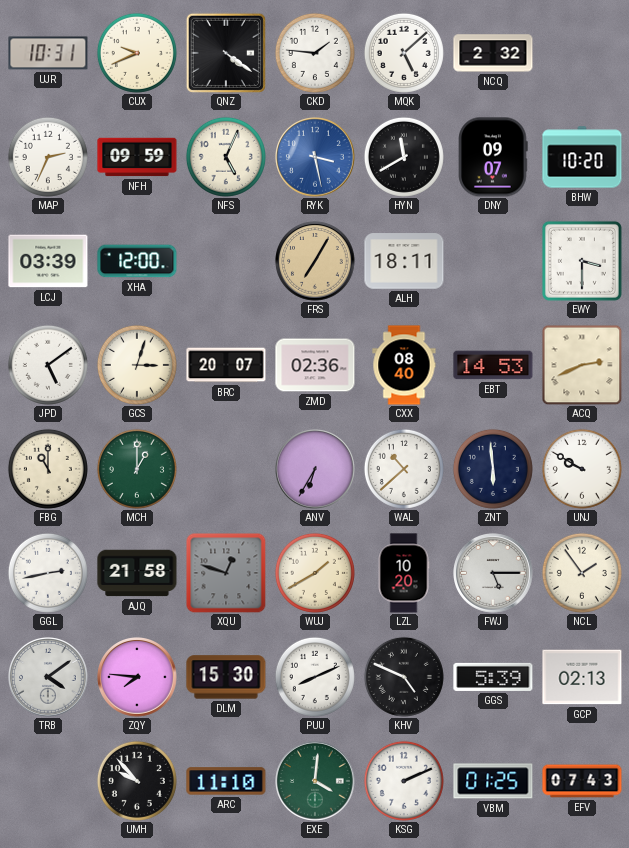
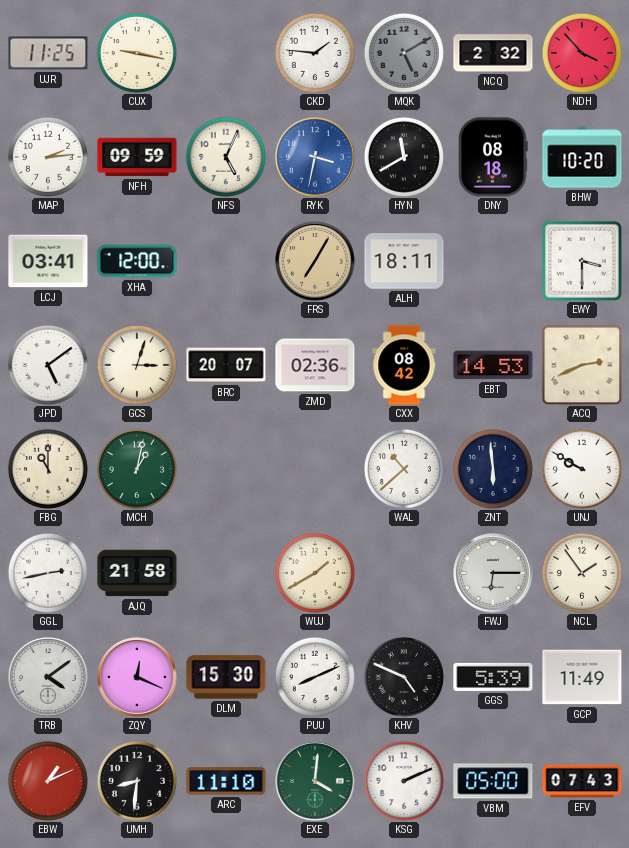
UJR: 10:31 -> 11:25 (48, 53)
CUX: 9:41 -> 9:17 (137, 53)
QNZ: 4:21 -> none (225, 52)
MQK: 5:08 -> 5:10 (404, 53)
MQK dial: white -> grey (404, 53)
NDH: none -> 3:53 (582, 53)
MAP: 2:34 -> 2:14 (48, 157)
RYK: 3:28 -> 3:32 (315, 157)
DNY: 09:07 -> 08:18 (493, 157)
LCJ: 03:39 -> 03:41 (48, 261)
CXX: 08:40 -> 08:42 (404, 365)
MCH: 1:00 -> 1:02 (137, 469)
ANV: 6:35 -> none (315, 469)
XQU: 12:48 -> none (226, 573)
LZL: 10:20 -> none (404, 573)
FWJ: 5:15 -> 6:15 (493, 573)
ZQY: 7:46 -> 12:19 (137, 677)
GCP: 02:13 -> 11:49 (582, 677)
EBW: none -> 1:11 (48, 781)
UMH: 9:53 -> 8:31 (137, 781)
VBM: 01:25 -> 05:00 (493, 781)
